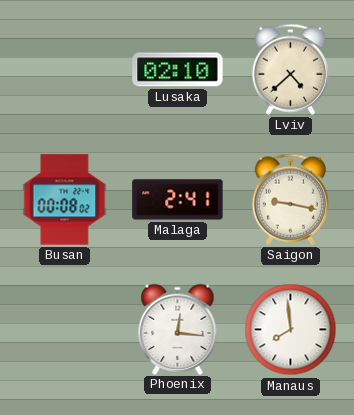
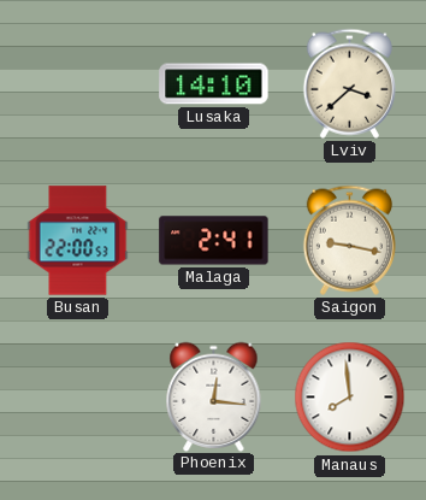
Lusaka: 02:10 -> 14:10 (214, 84)
Lviv: 4:38 -> 3:38 (349, 83)
Busan: 00:08 -> 22:00 (78, 241)
